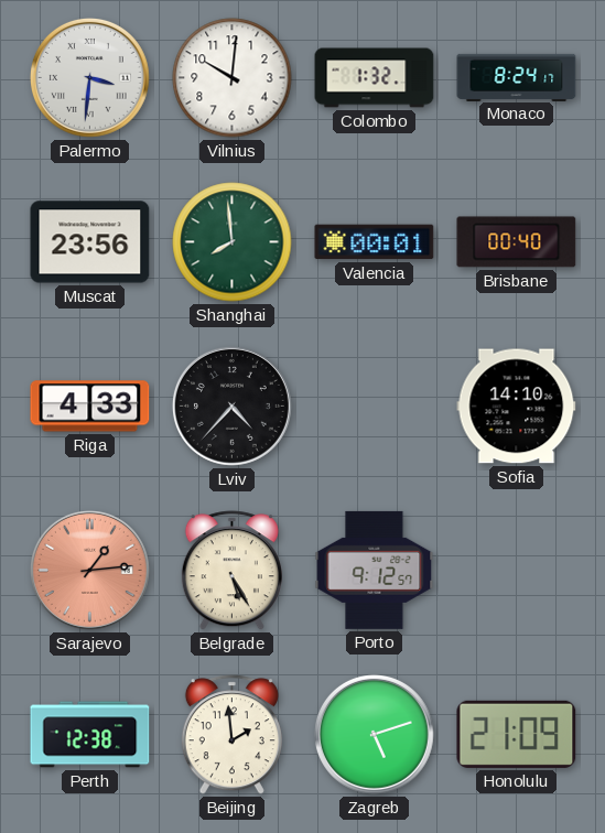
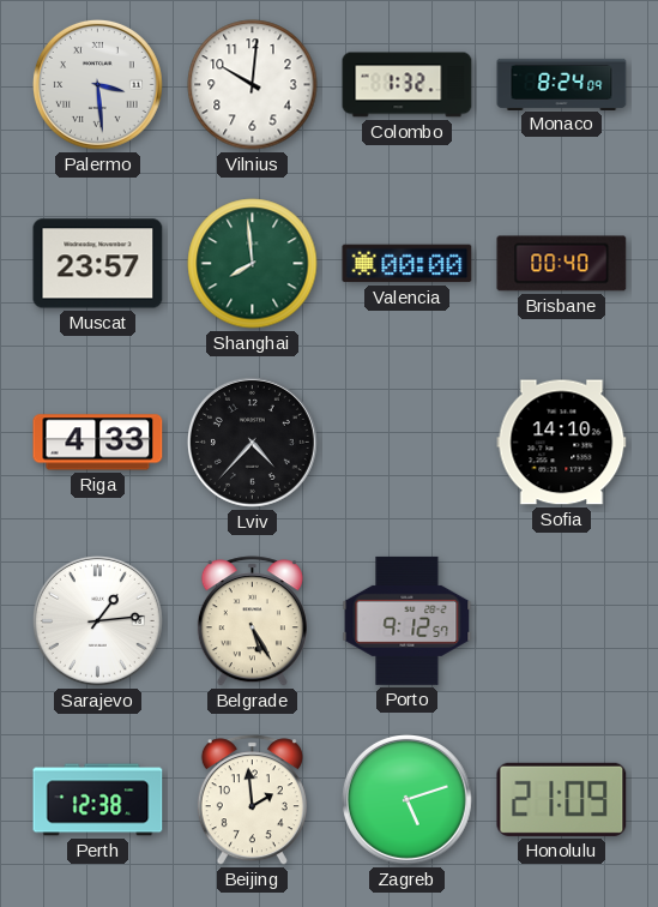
Palermo: 3:31 -> 3:29 (97, 84)
Monaco: 8:24:17 -> 8:24:09 (562, 84)
Muscat: 23:56 -> 23:57 (98, 264)
Valencia: 00:01 -> 00:00 (408, 264)
Sarajevo dial: salmon -> white (97, 620)
